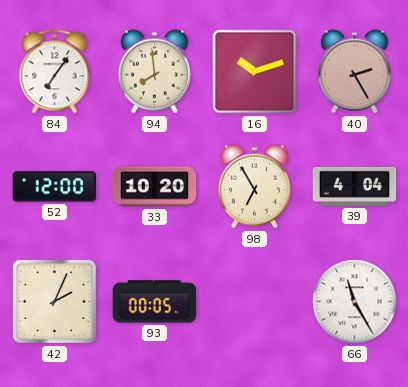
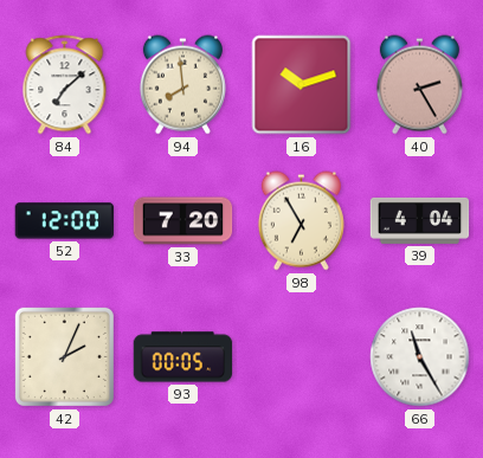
84: 7:06 -> 7:08 (65, 85)
33: 10:20 -> 7:20 (183, 221)
